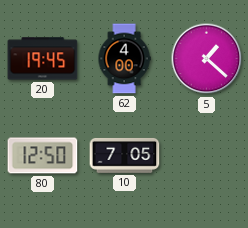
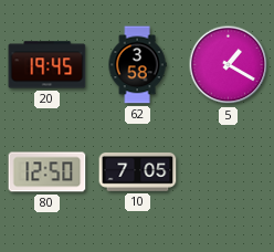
62: 4:00 -> 3:58 (137, 65)
5: 1:22 -> 1:20 (229, 65)
